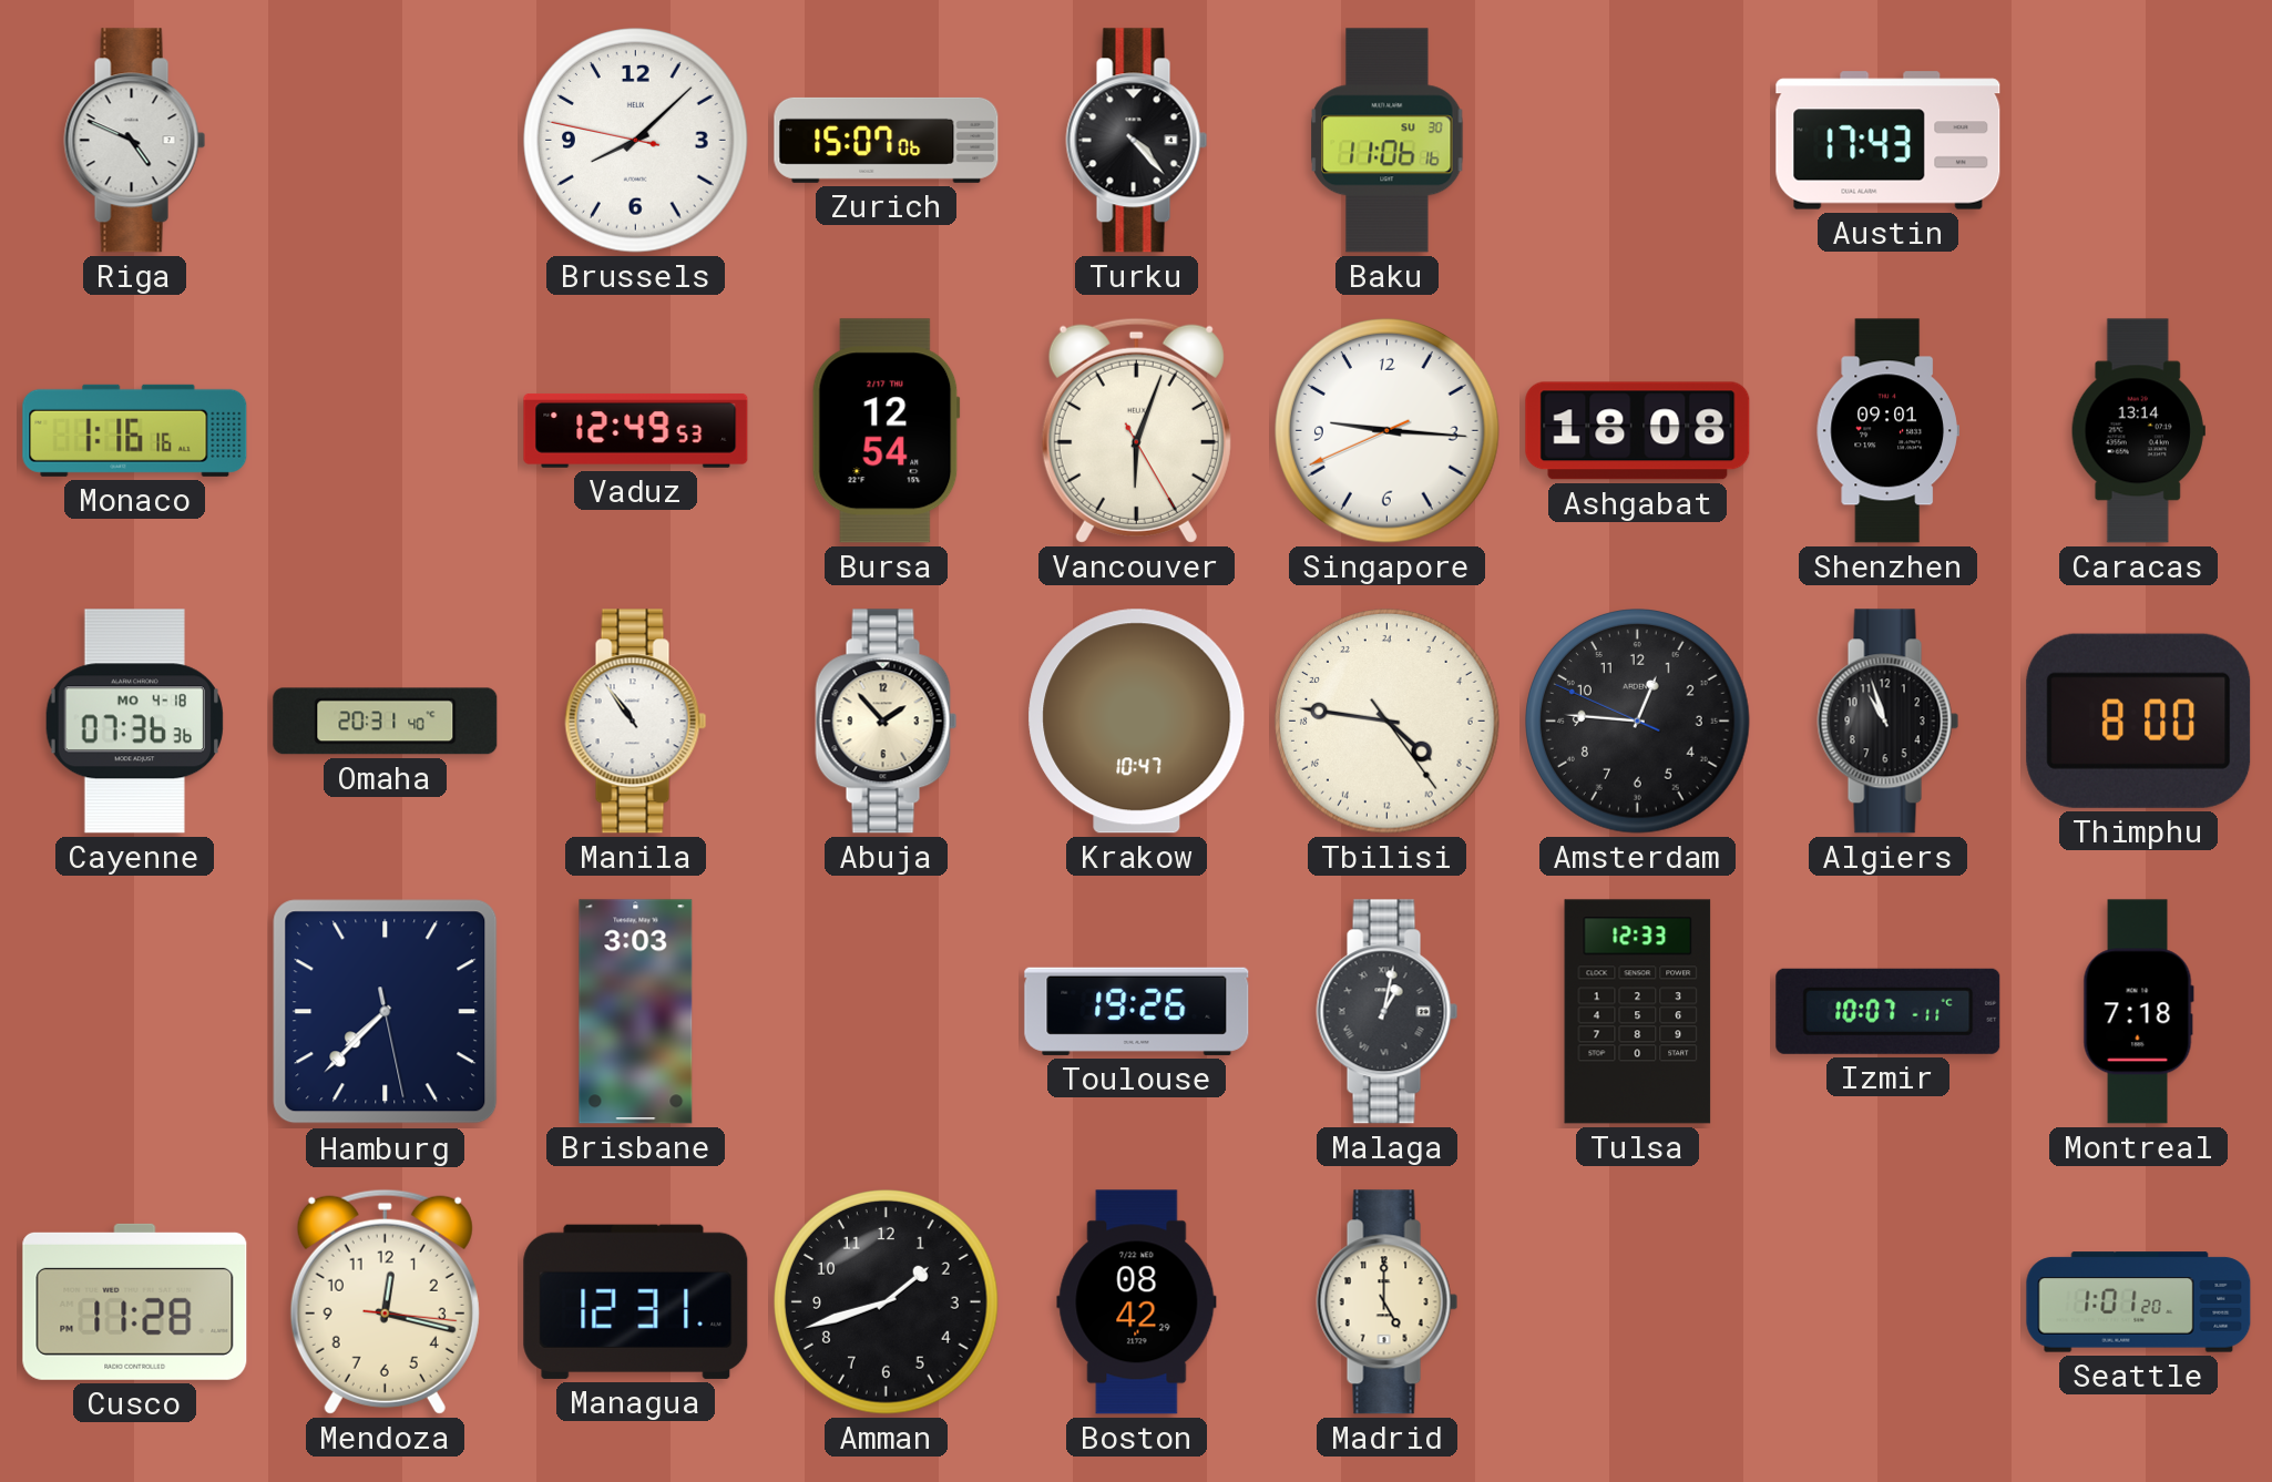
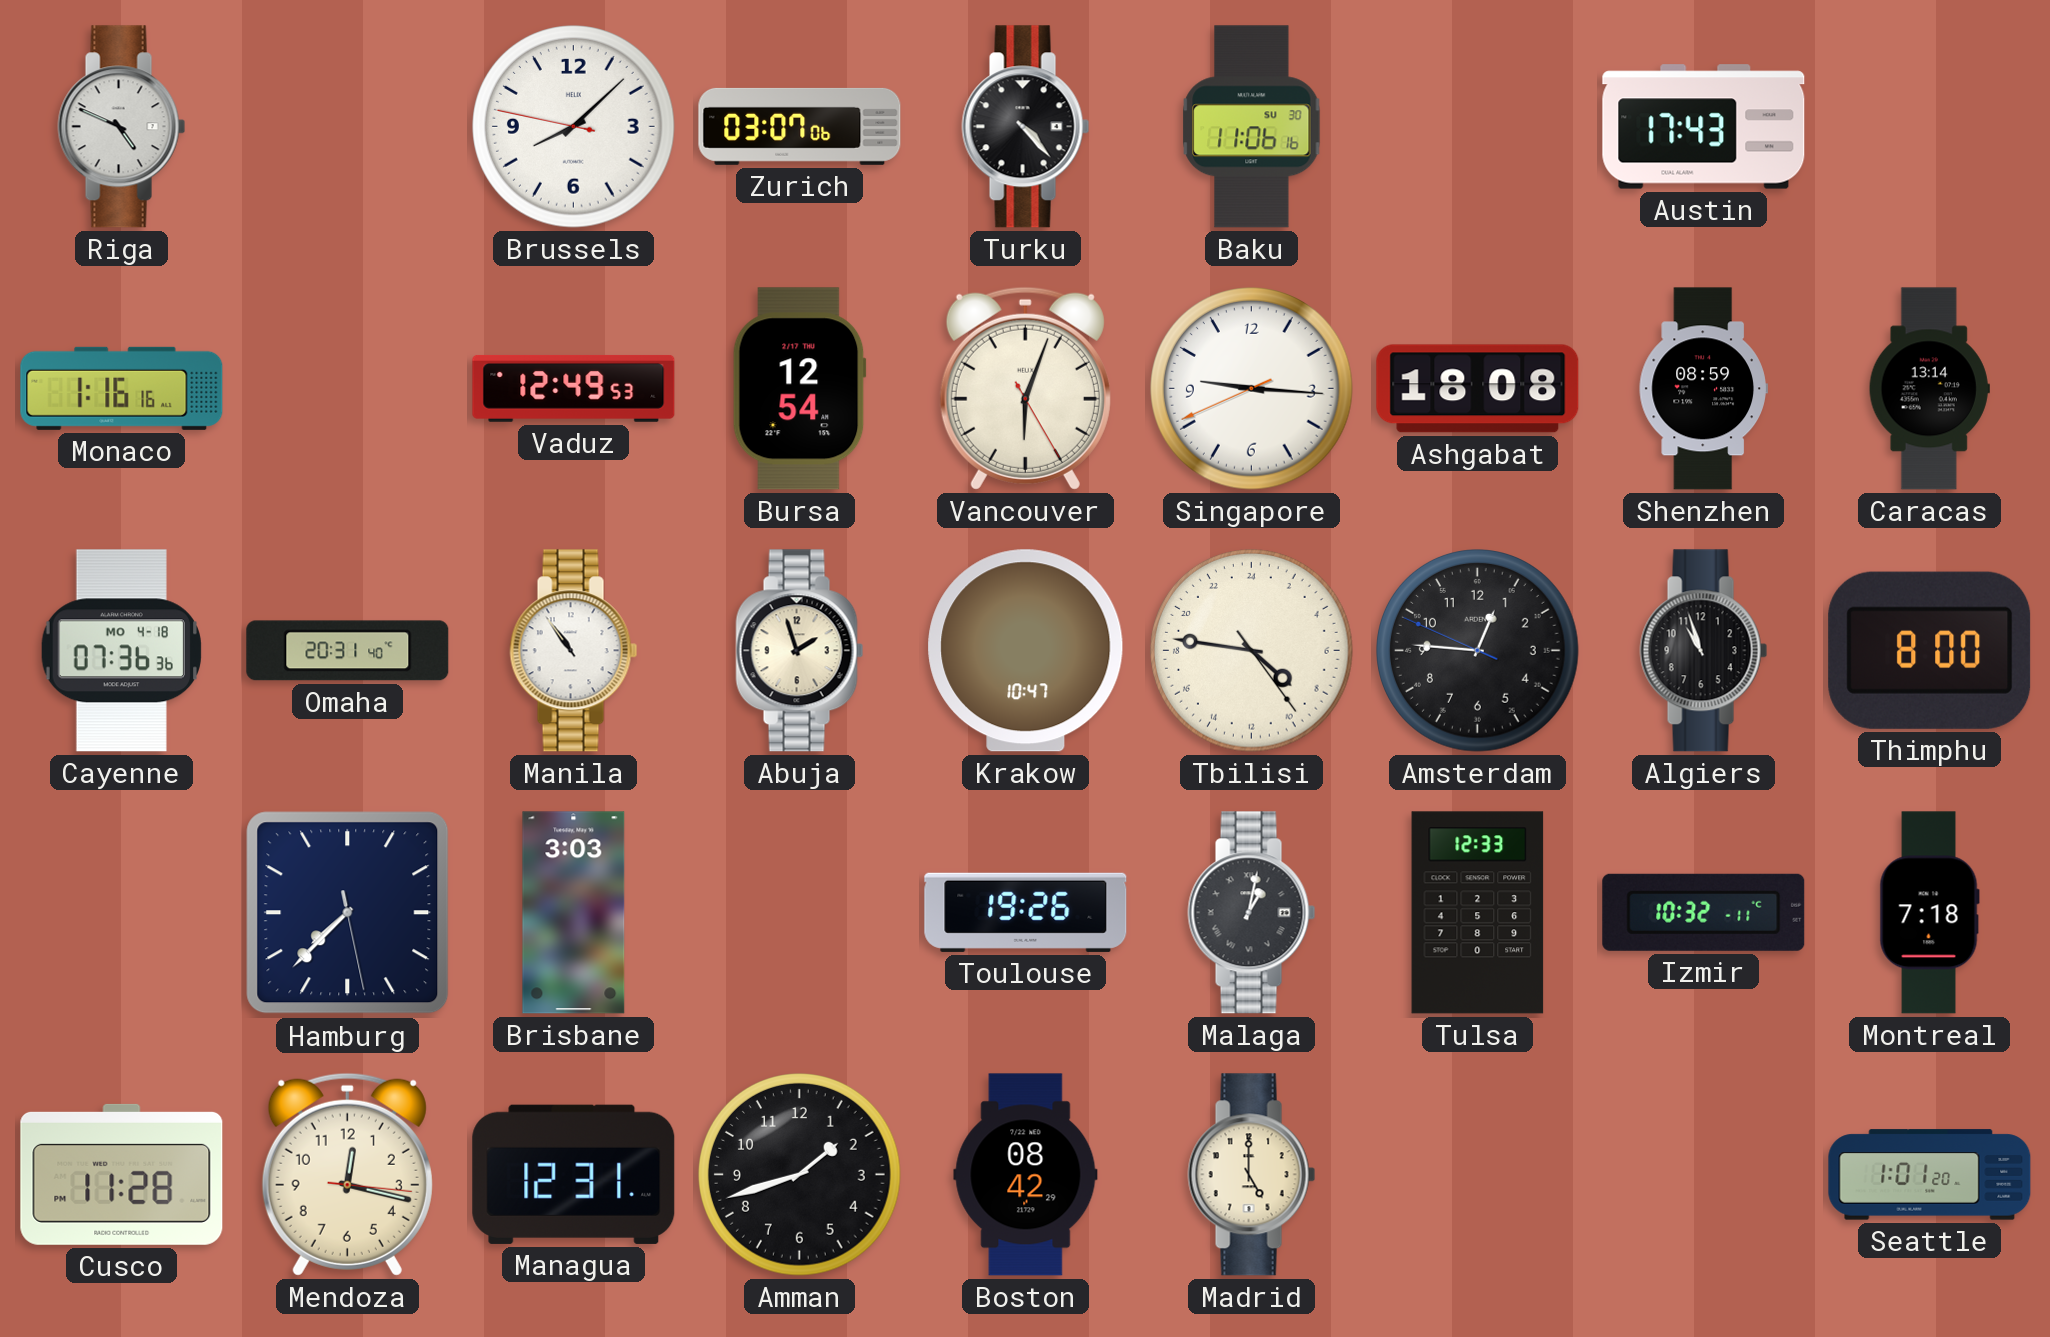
Zurich: 15:07 -> 03:07 (800, 126)
Shenzhen: 09:01 -> 08:59 (1703, 389)
Abuja: 1:53 -> 1:57 (800, 651)
Izmir: 10:07 -> 10:32 (1704, 912)
